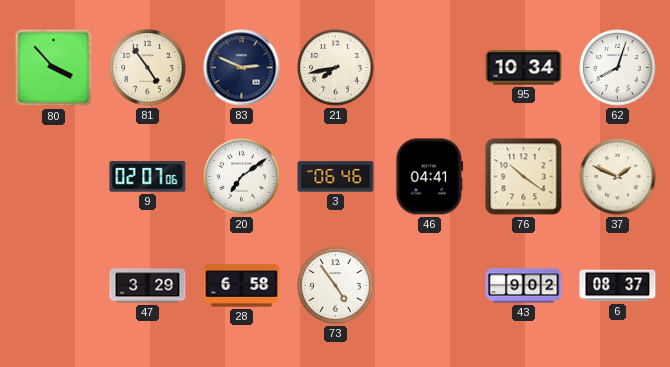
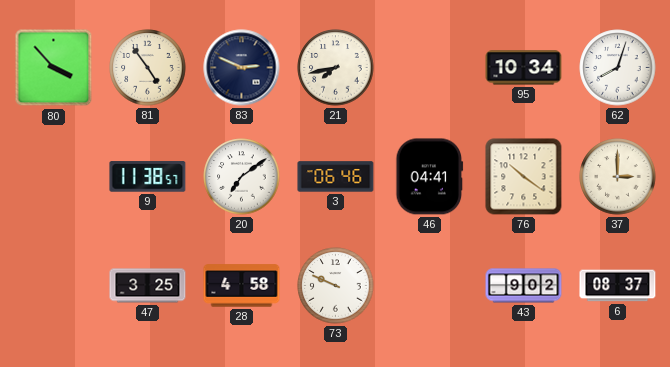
9: 02:07 -> 11:38 (148, 177)
37: 1:49 -> 3:00 (618, 177)
47: 3:29 -> 3:25 (148, 286)
28: 6:58 -> 4:58 (242, 286)
73: 4:54 -> 9:49 (336, 286)
